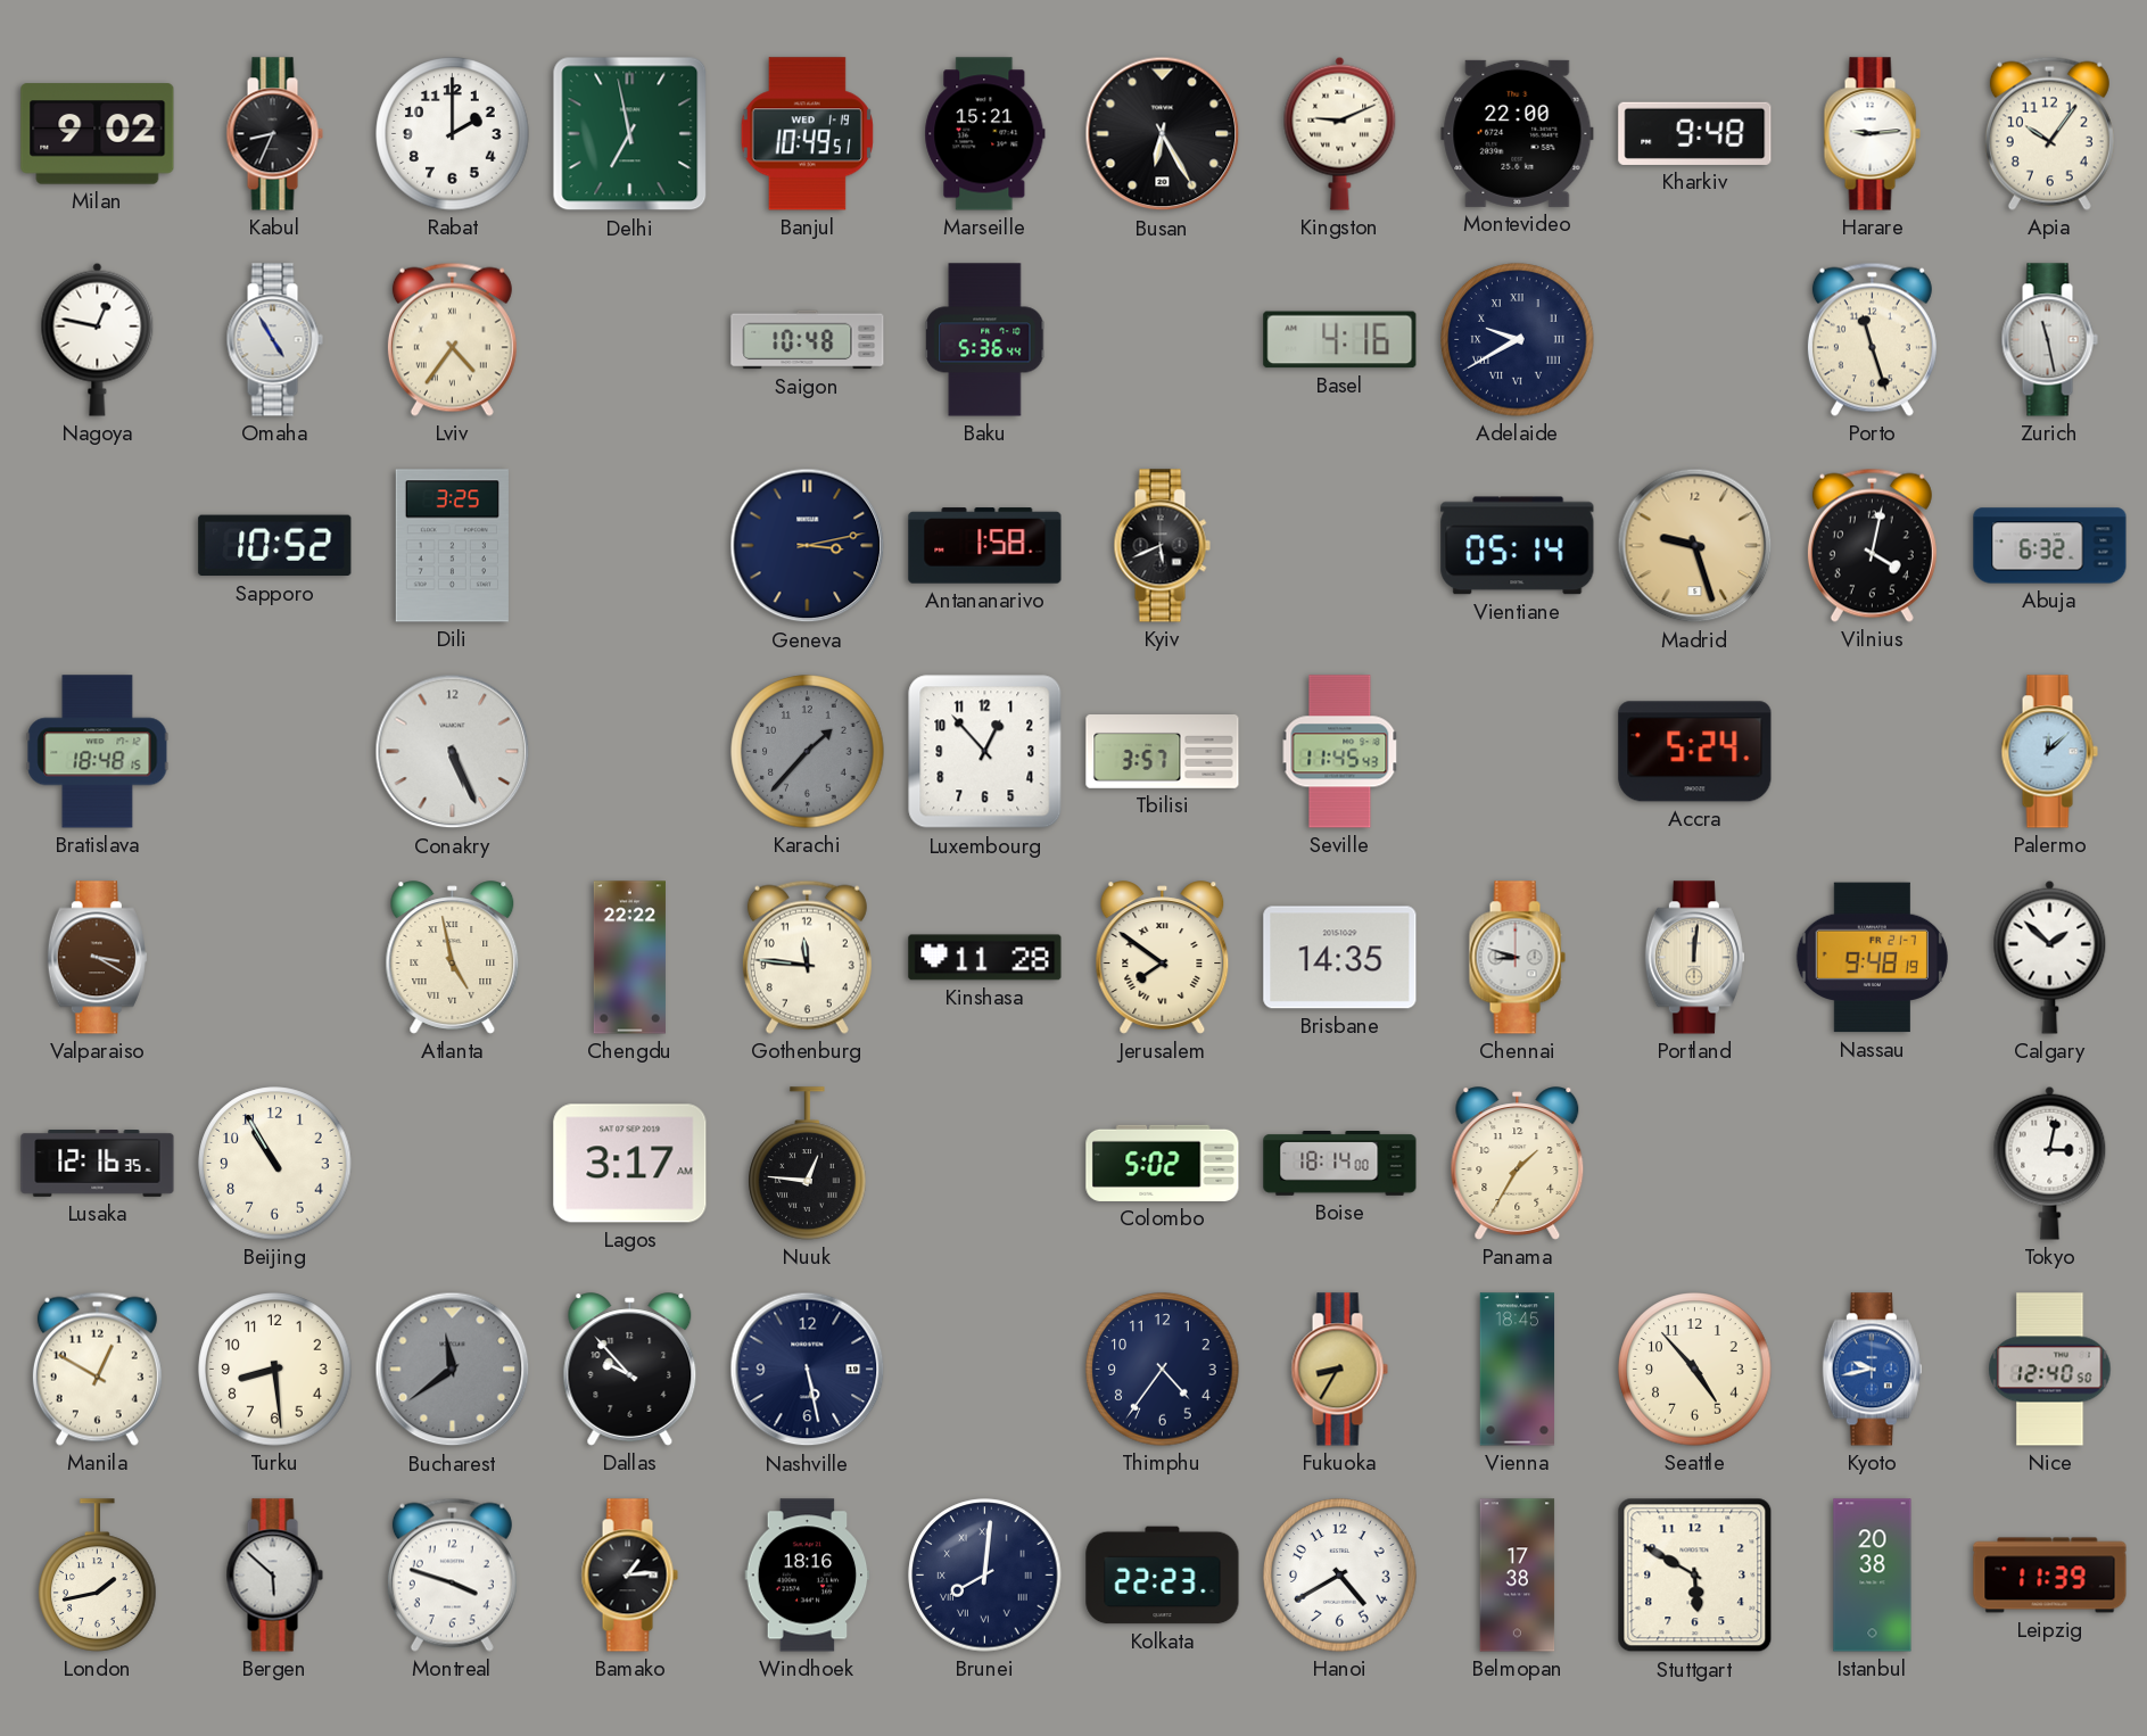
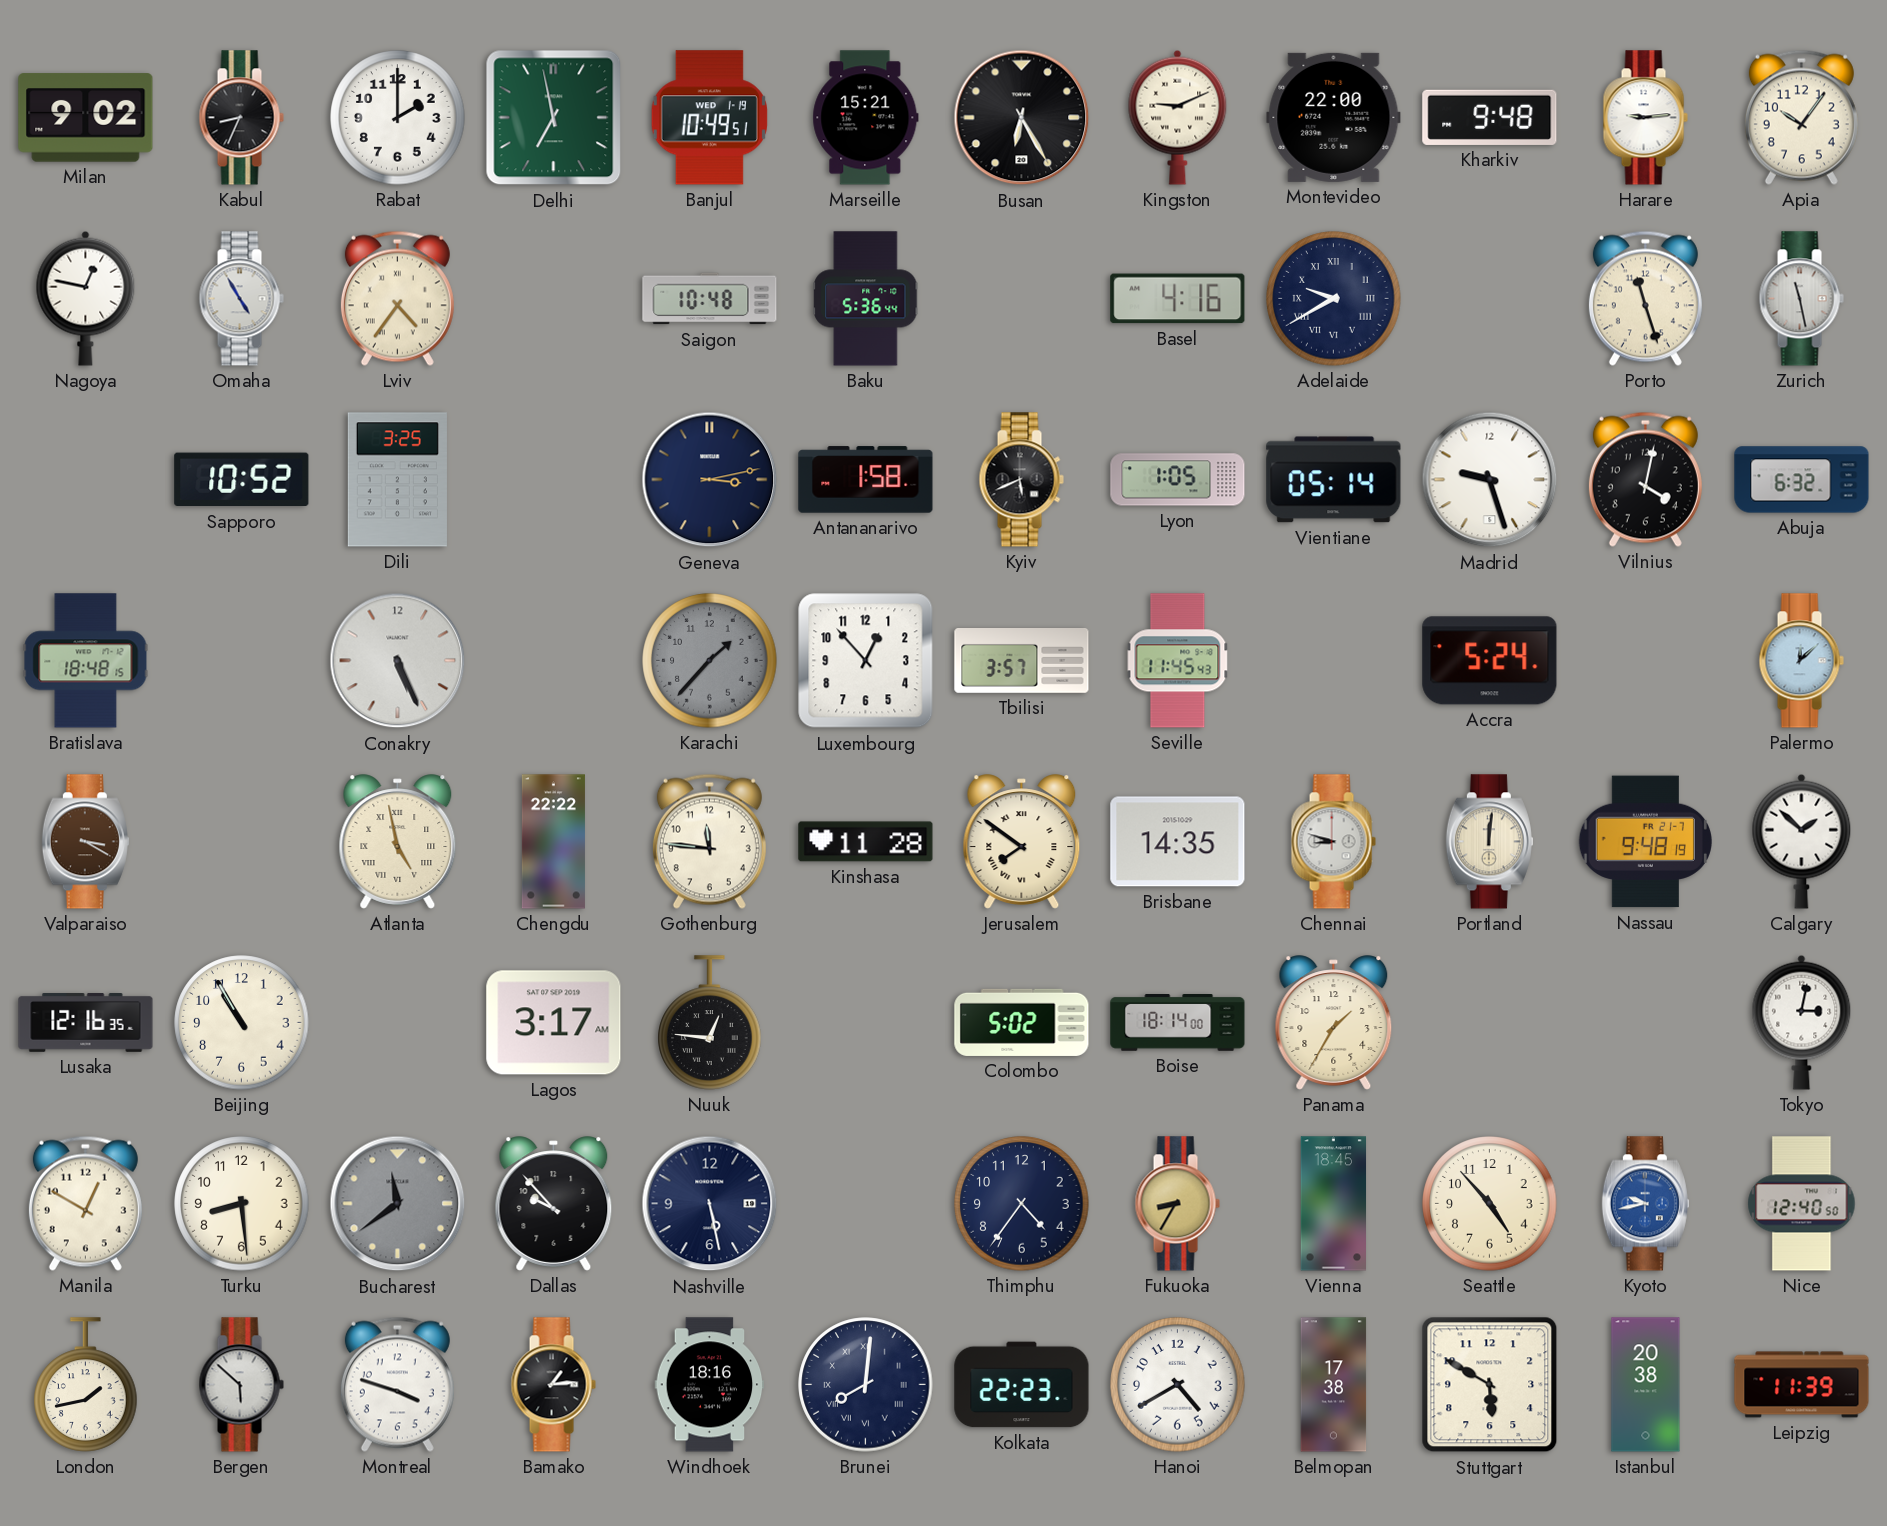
Lyon: none -> 1:05 (1178, 480)
Madrid dial: champagne -> white (1490, 480)
